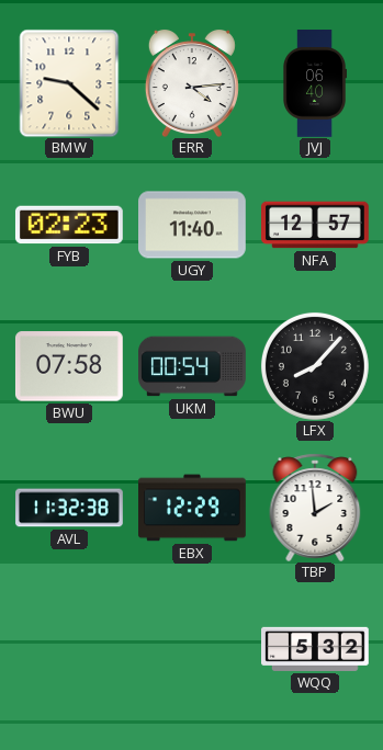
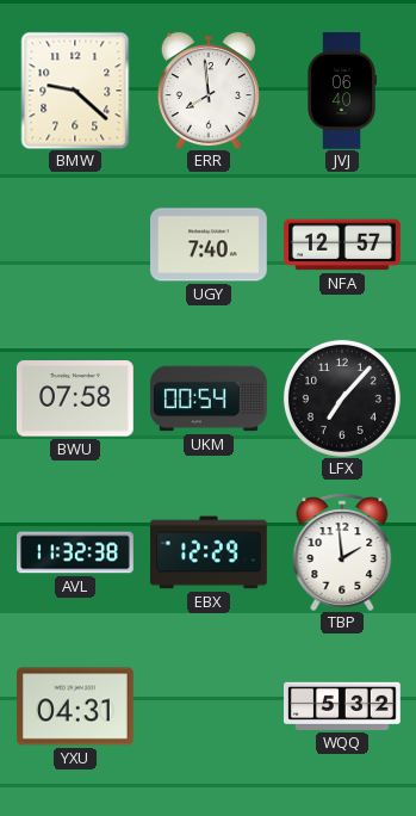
ERR: 4:14 -> 7:59 (209, 91)
FYB: 02:23 -> none (69, 225)
UGY: 11:40 -> 7:40 (210, 245)
LFX: 8:07 -> 7:07 (342, 398)
YXU: none -> 04:31 (76, 706)
